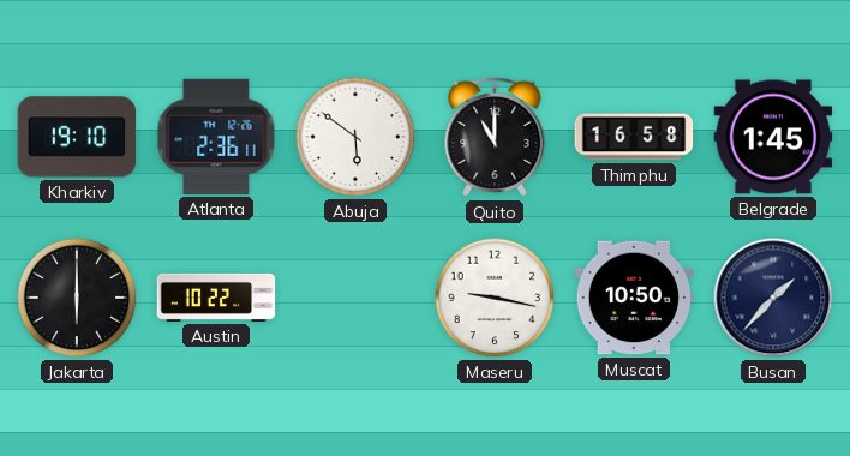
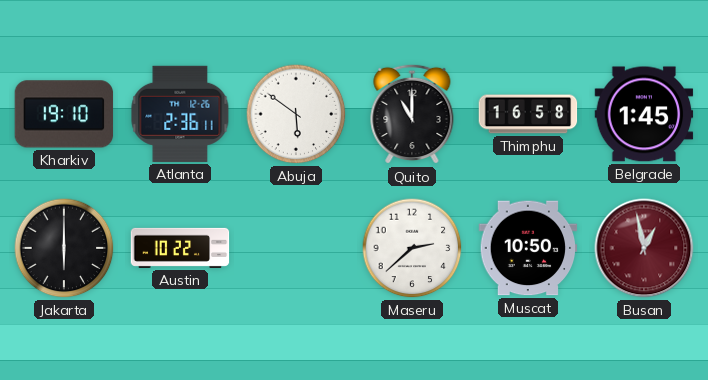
Maseru: 9:17 -> 2:38 (412, 248)
Busan: 1:37 -> 12:58 (644, 248)
Busan dial: navy -> burgundy (644, 248)
